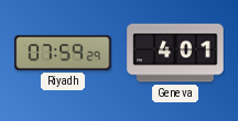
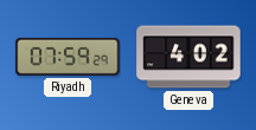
Geneva: 4:01 -> 4:02 (188, 57)
